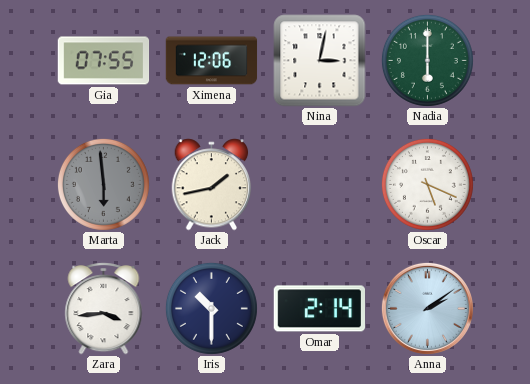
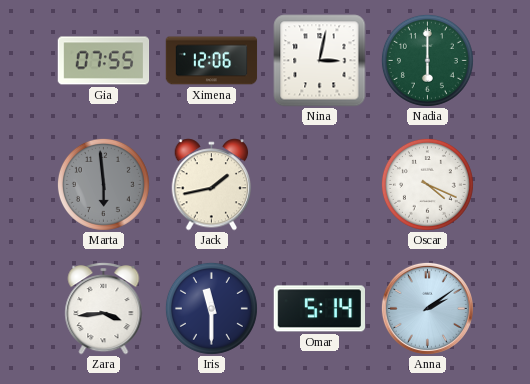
Oscar: 5:19 -> 4:19 (427, 184)
Iris: 10:30 -> 11:30 (211, 308)
Omar: 2:14 -> 5:14 (319, 309)
